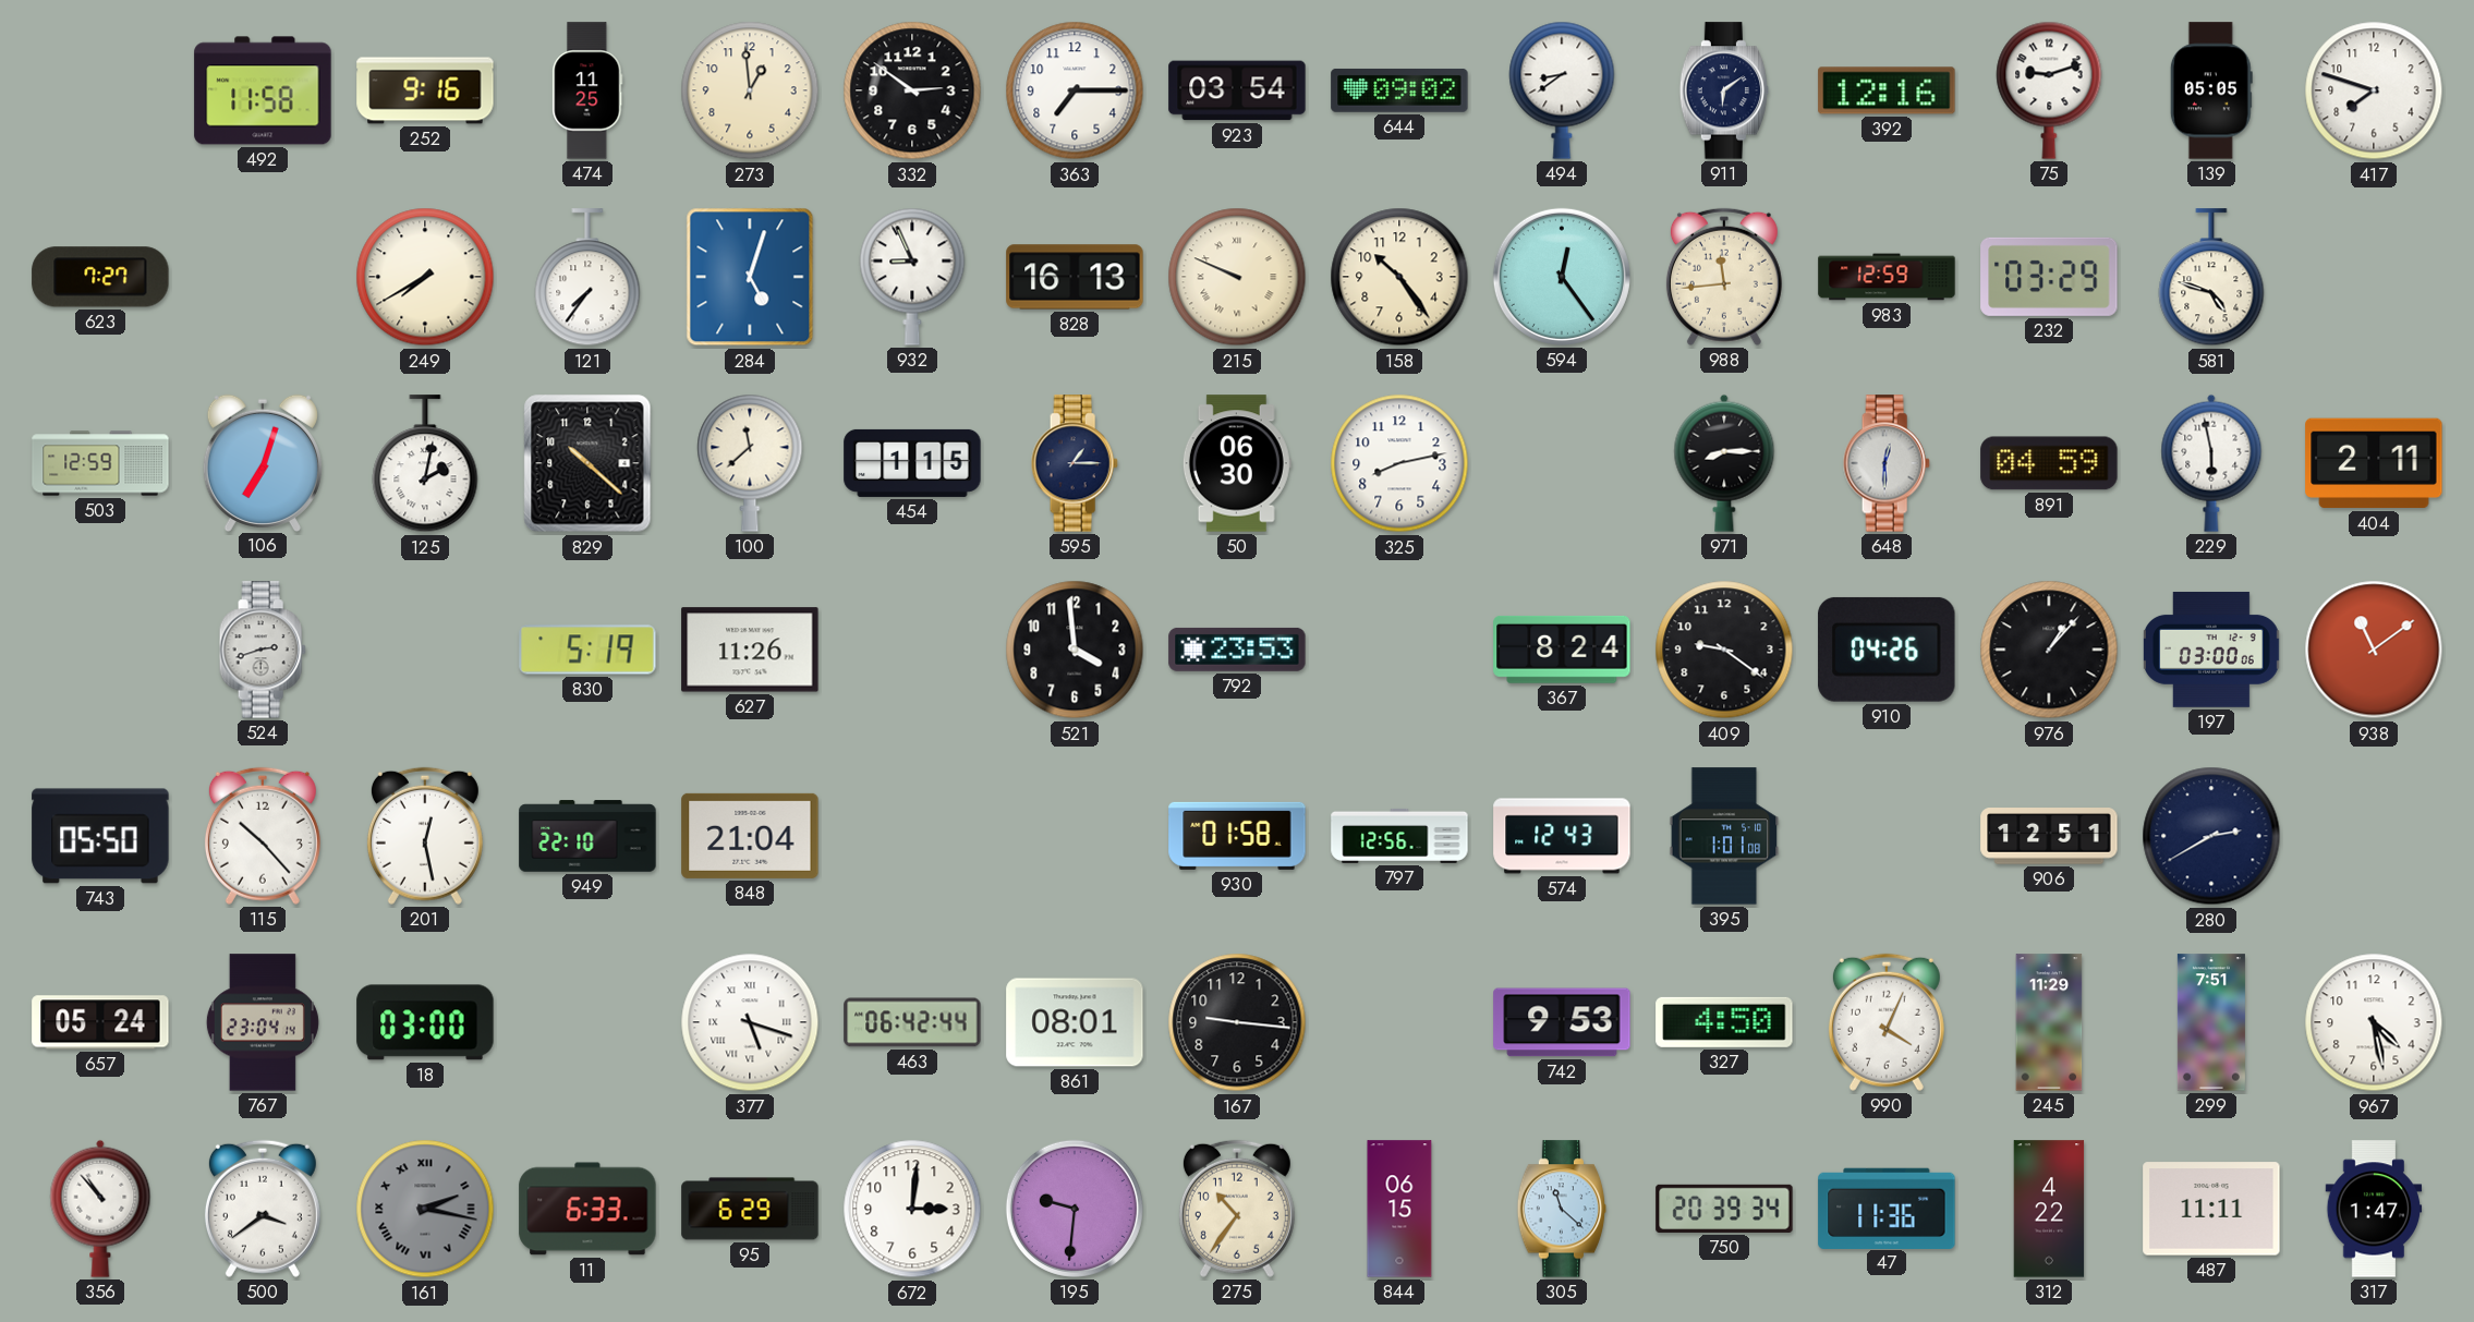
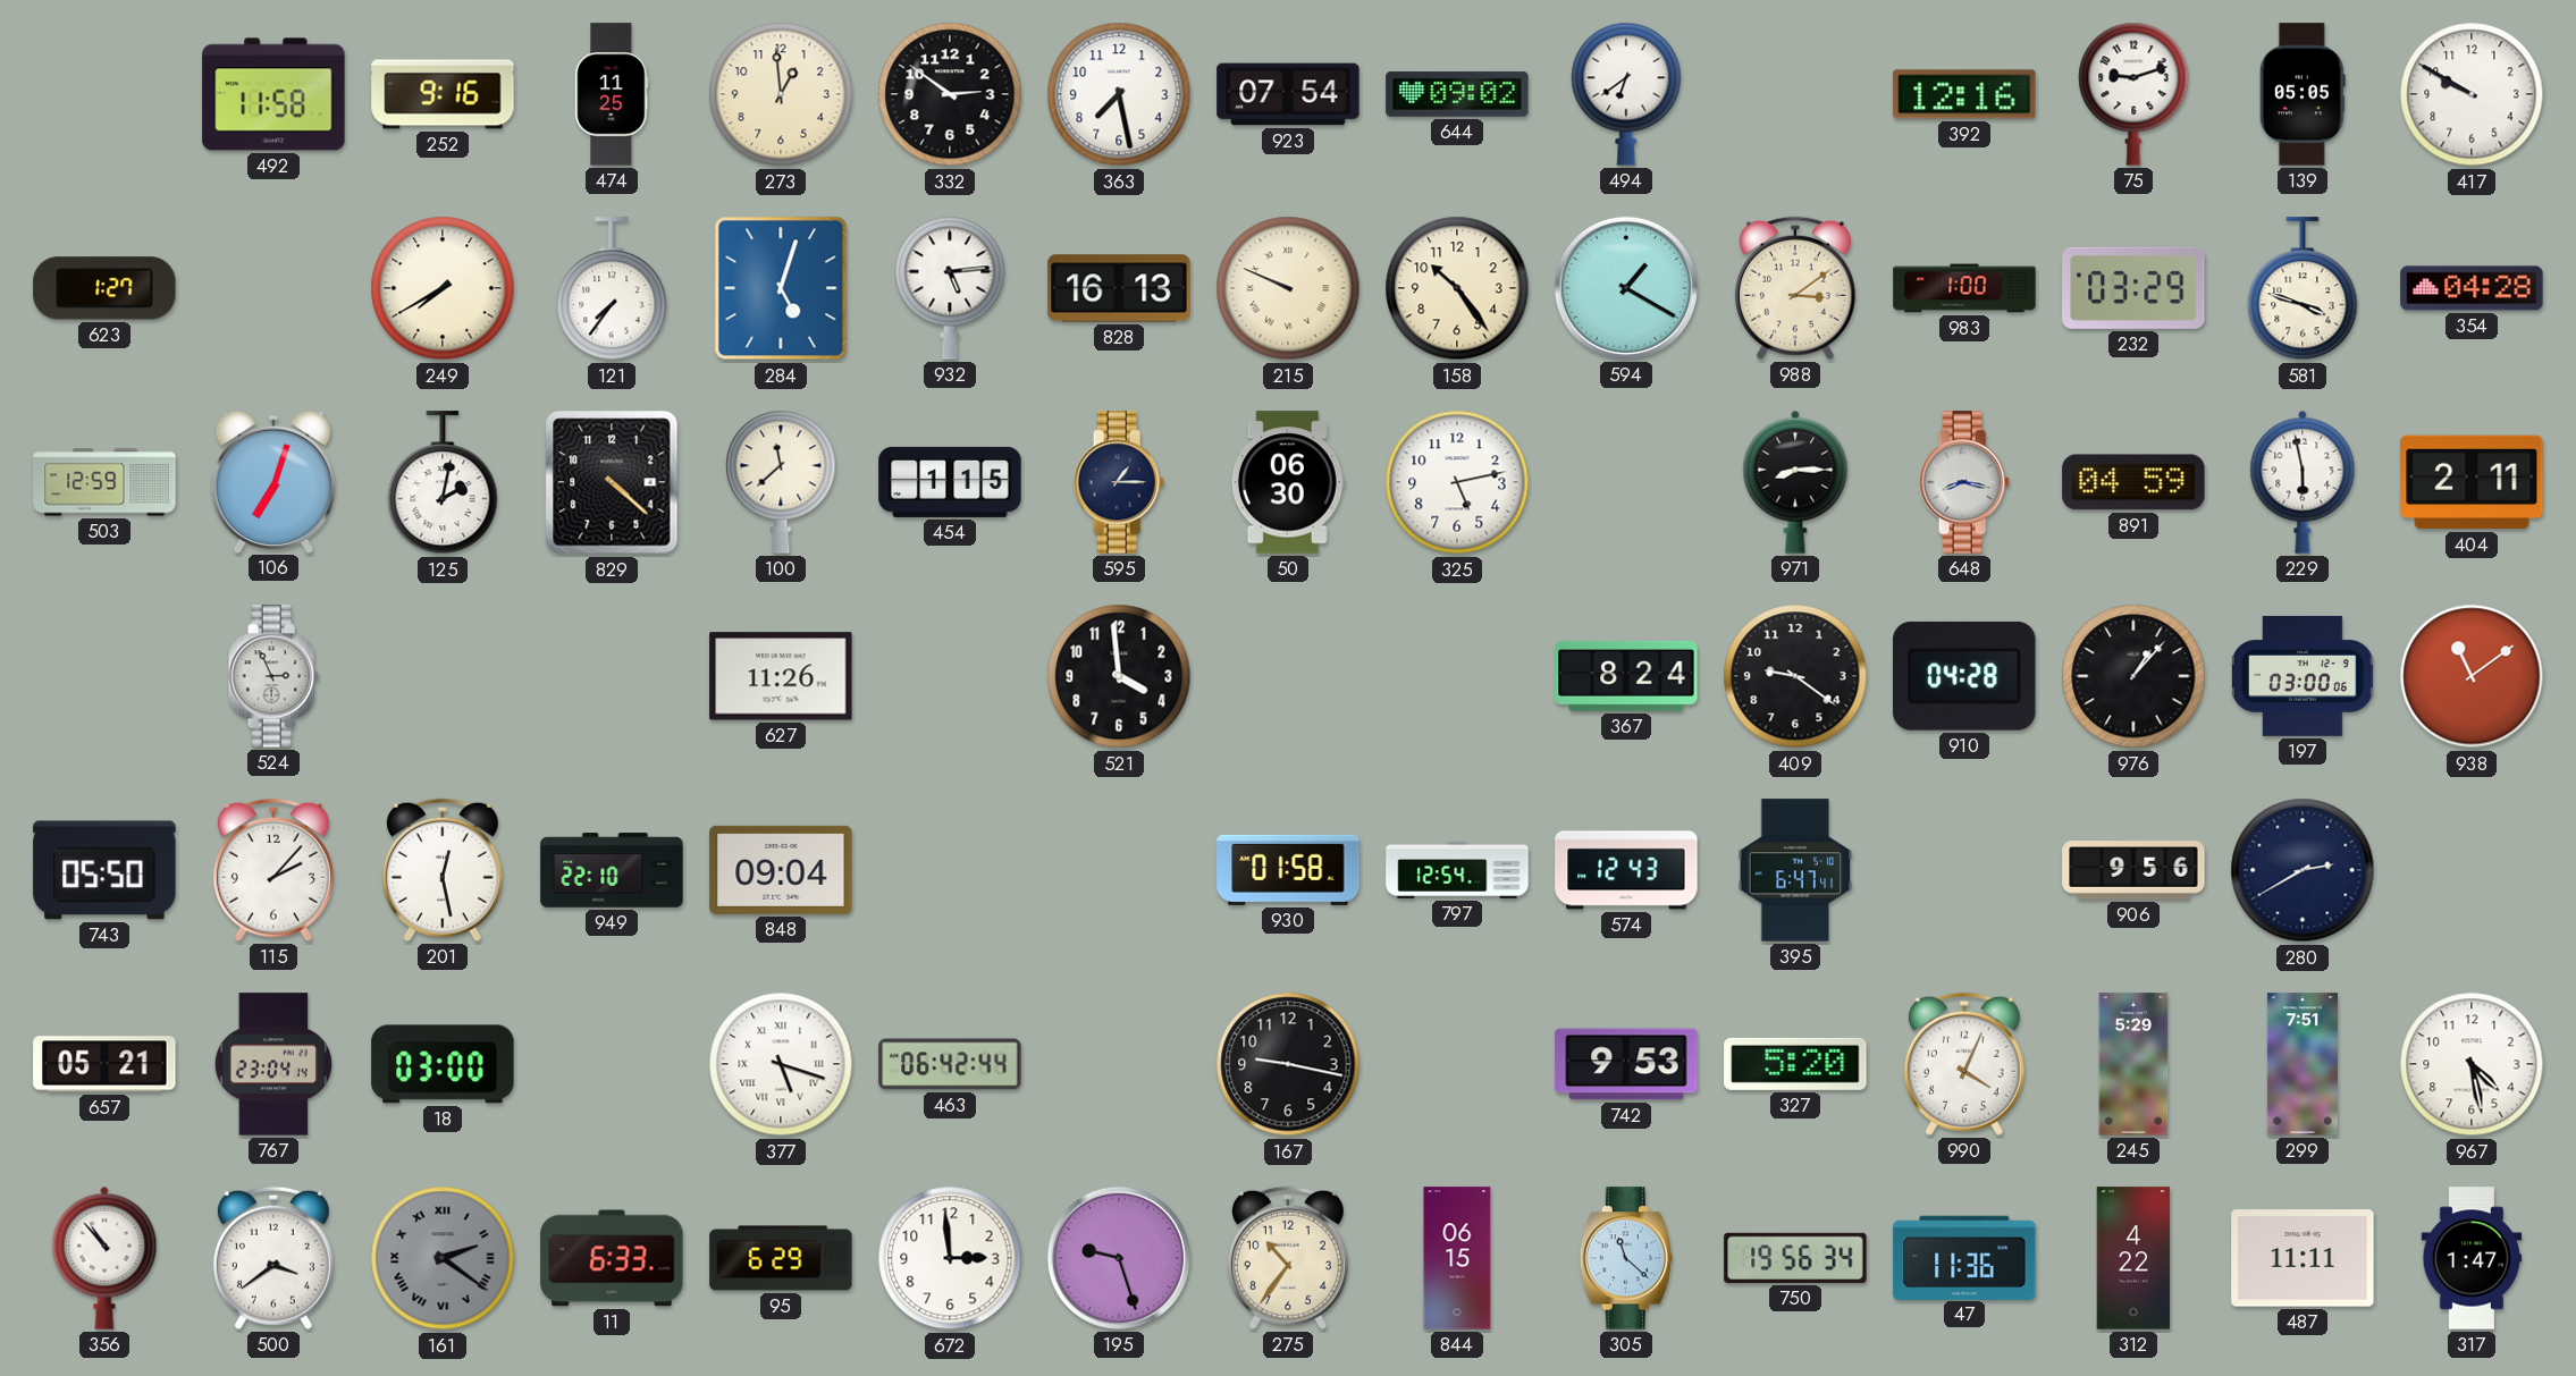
363: 7:15 -> 7:28 (1119, 94)
923: 03:54 -> 07:54 (1288, 94)
494: 8:39 -> 6:39 (1626, 94)
911: 6:09 -> none (1724, 90)
417: 7:48 -> 9:50 (2472, 94)
623: 7:27 -> 1:27 (104, 288)
932: 8:56 -> 5:14 (950, 288)
594: 12:24 -> 1:20 (1626, 288)
988: 11:44 -> 3:09 (1795, 288)
983: 12:59 -> 1:00 (1964, 288)
581: 4:48 -> 3:48 (2303, 289)
354: none -> 04:28 (2472, 288)
829: 10:22 -> 4:22 (612, 482)
325: 8:13 -> 5:13 (1457, 482)
648: 12:30 -> 8:17 (1964, 482)
524: 2:42 -> 2:56 (273, 676)
830: 5:19 -> none (587, 650)
792: 23:53 -> none (1237, 650)
910: 04:26 -> 04:28 (1964, 676)
115: 10:23 -> 2:07 (273, 870)
848: 21:04 -> 09:04 (781, 870)
797: 12:56 -> 12:54 (1457, 870)
395: 1:01 -> 6:47 (1795, 870)
906: 12:51 -> 9:56 (2133, 870)
657: 05:24 -> 05:21 (104, 1064)
861: 08:01 -> none (1075, 1022)
167: 9:16 -> 9:17 (1288, 1064)
327: 4:50 -> 5:20 (1795, 1064)
245: 11:29 -> 5:29 (2133, 1064)
161: 2:17 -> 2:21 (443, 1258)
672: 3:01 -> 2:59 (950, 1258)
195: 9:31 -> 9:27 (1119, 1258)
750: 20:39 -> 19:56 (1795, 1258)
